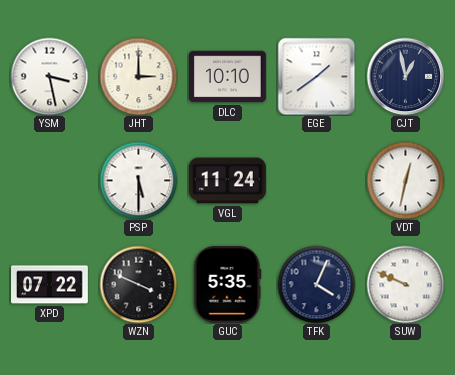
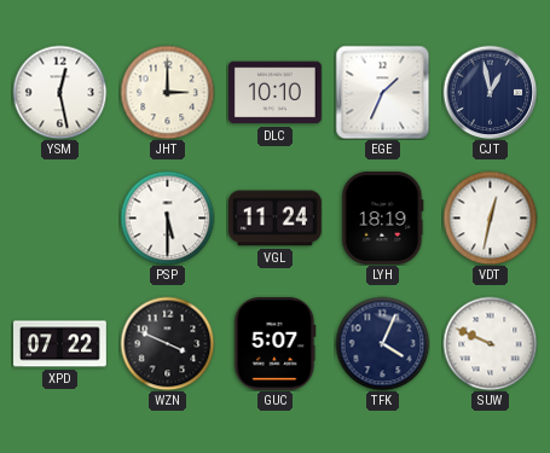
YSM: 3:28 -> 12:28 (59, 92)
EGE: 1:39 -> 1:34 (382, 92)
LYH: none -> 18:19 (383, 217)
GUC: 5:35 -> 5:07 (276, 343)
